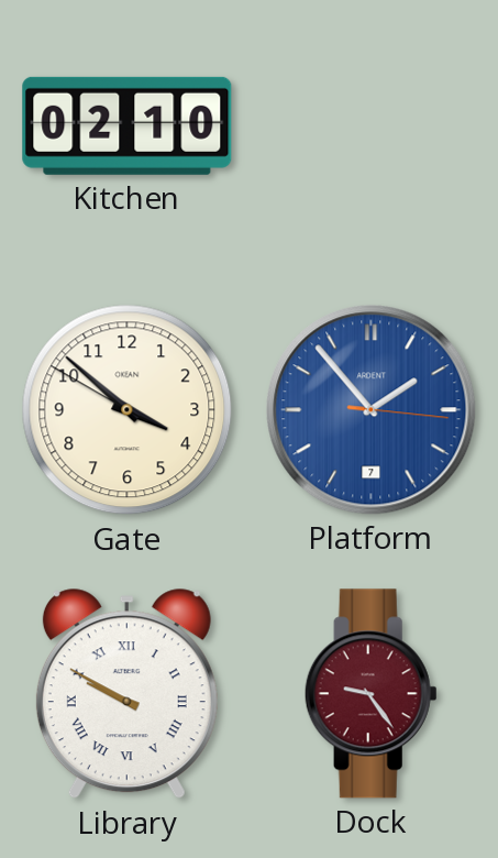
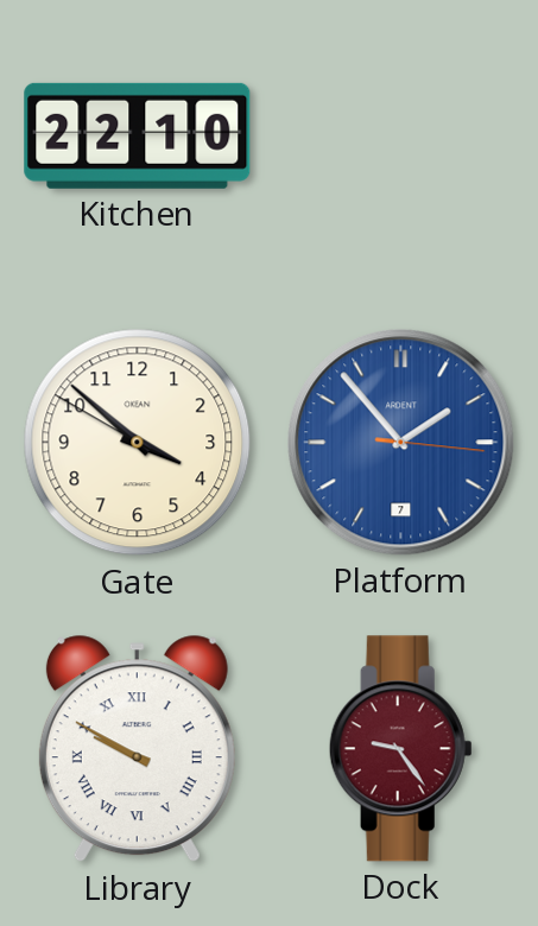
Kitchen: 02:10 -> 22:10 (138, 135)
